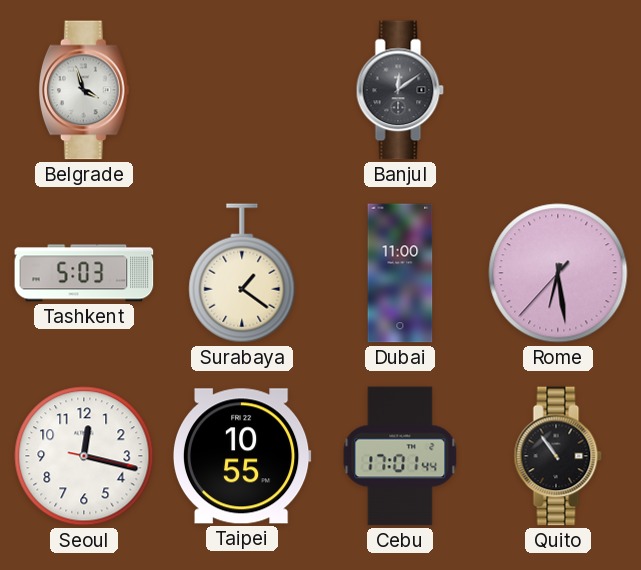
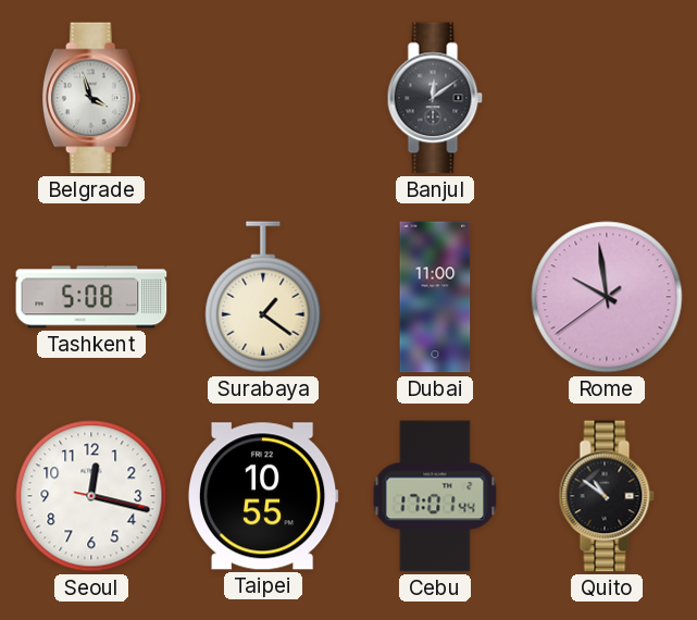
Tashkent: 5:03 -> 5:08 (91, 297)
Rome: 6:28 -> 9:58 (607, 297)
Quito: 10:54 -> 10:51 (607, 496)
